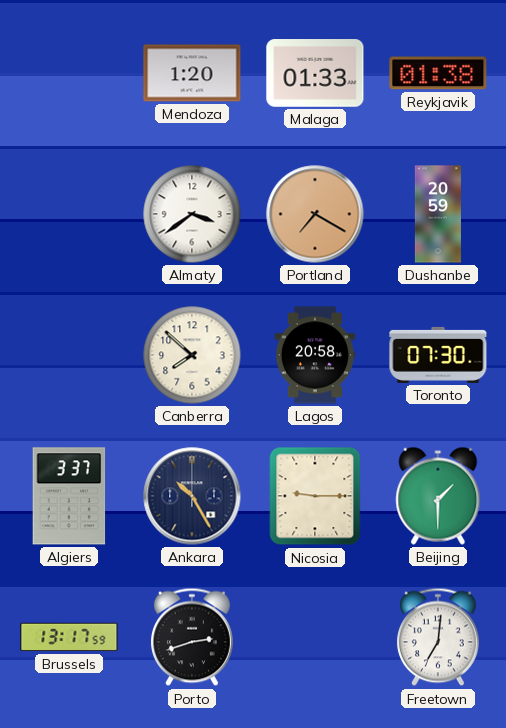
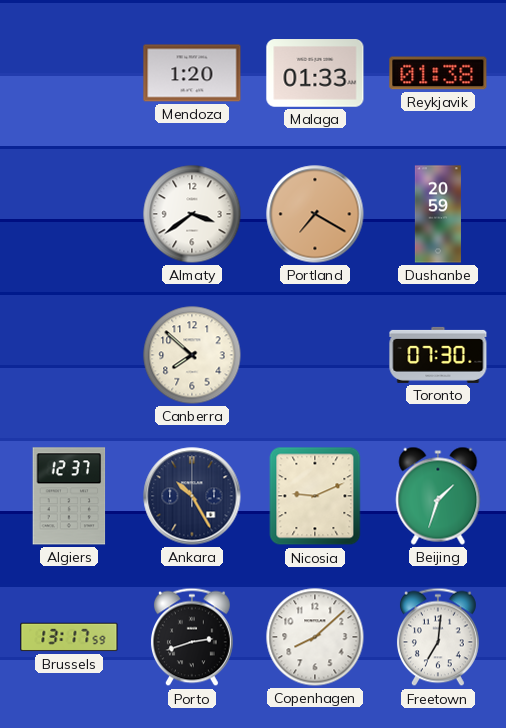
Lagos: 20:58 -> none (314, 355)
Algiers: 3:37 -> 12:37 (69, 496)
Nicosia: 9:15 -> 9:11 (315, 496)
Beijing: 1:30 -> 1:33 (438, 496)
Copenhagen: none -> 8:08 (315, 637)
